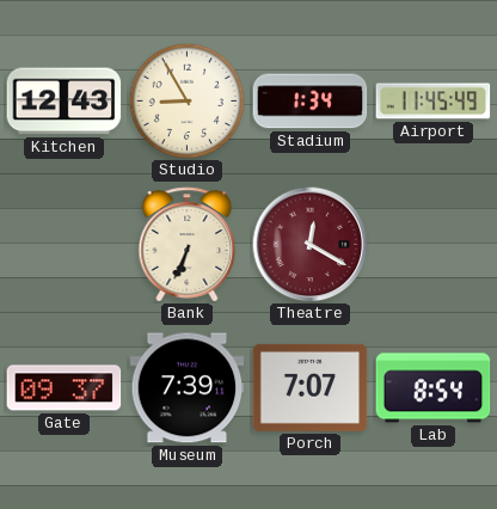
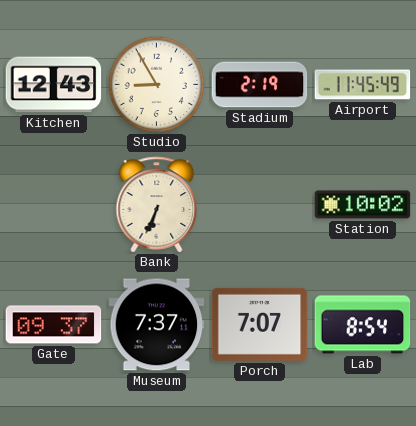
Stadium: 1:34 -> 2:19 (260, 85)
Theatre: 12:20 -> none (311, 245)
Station: none -> 10:02 (363, 205)
Museum: 7:39 -> 7:37 (157, 325)
